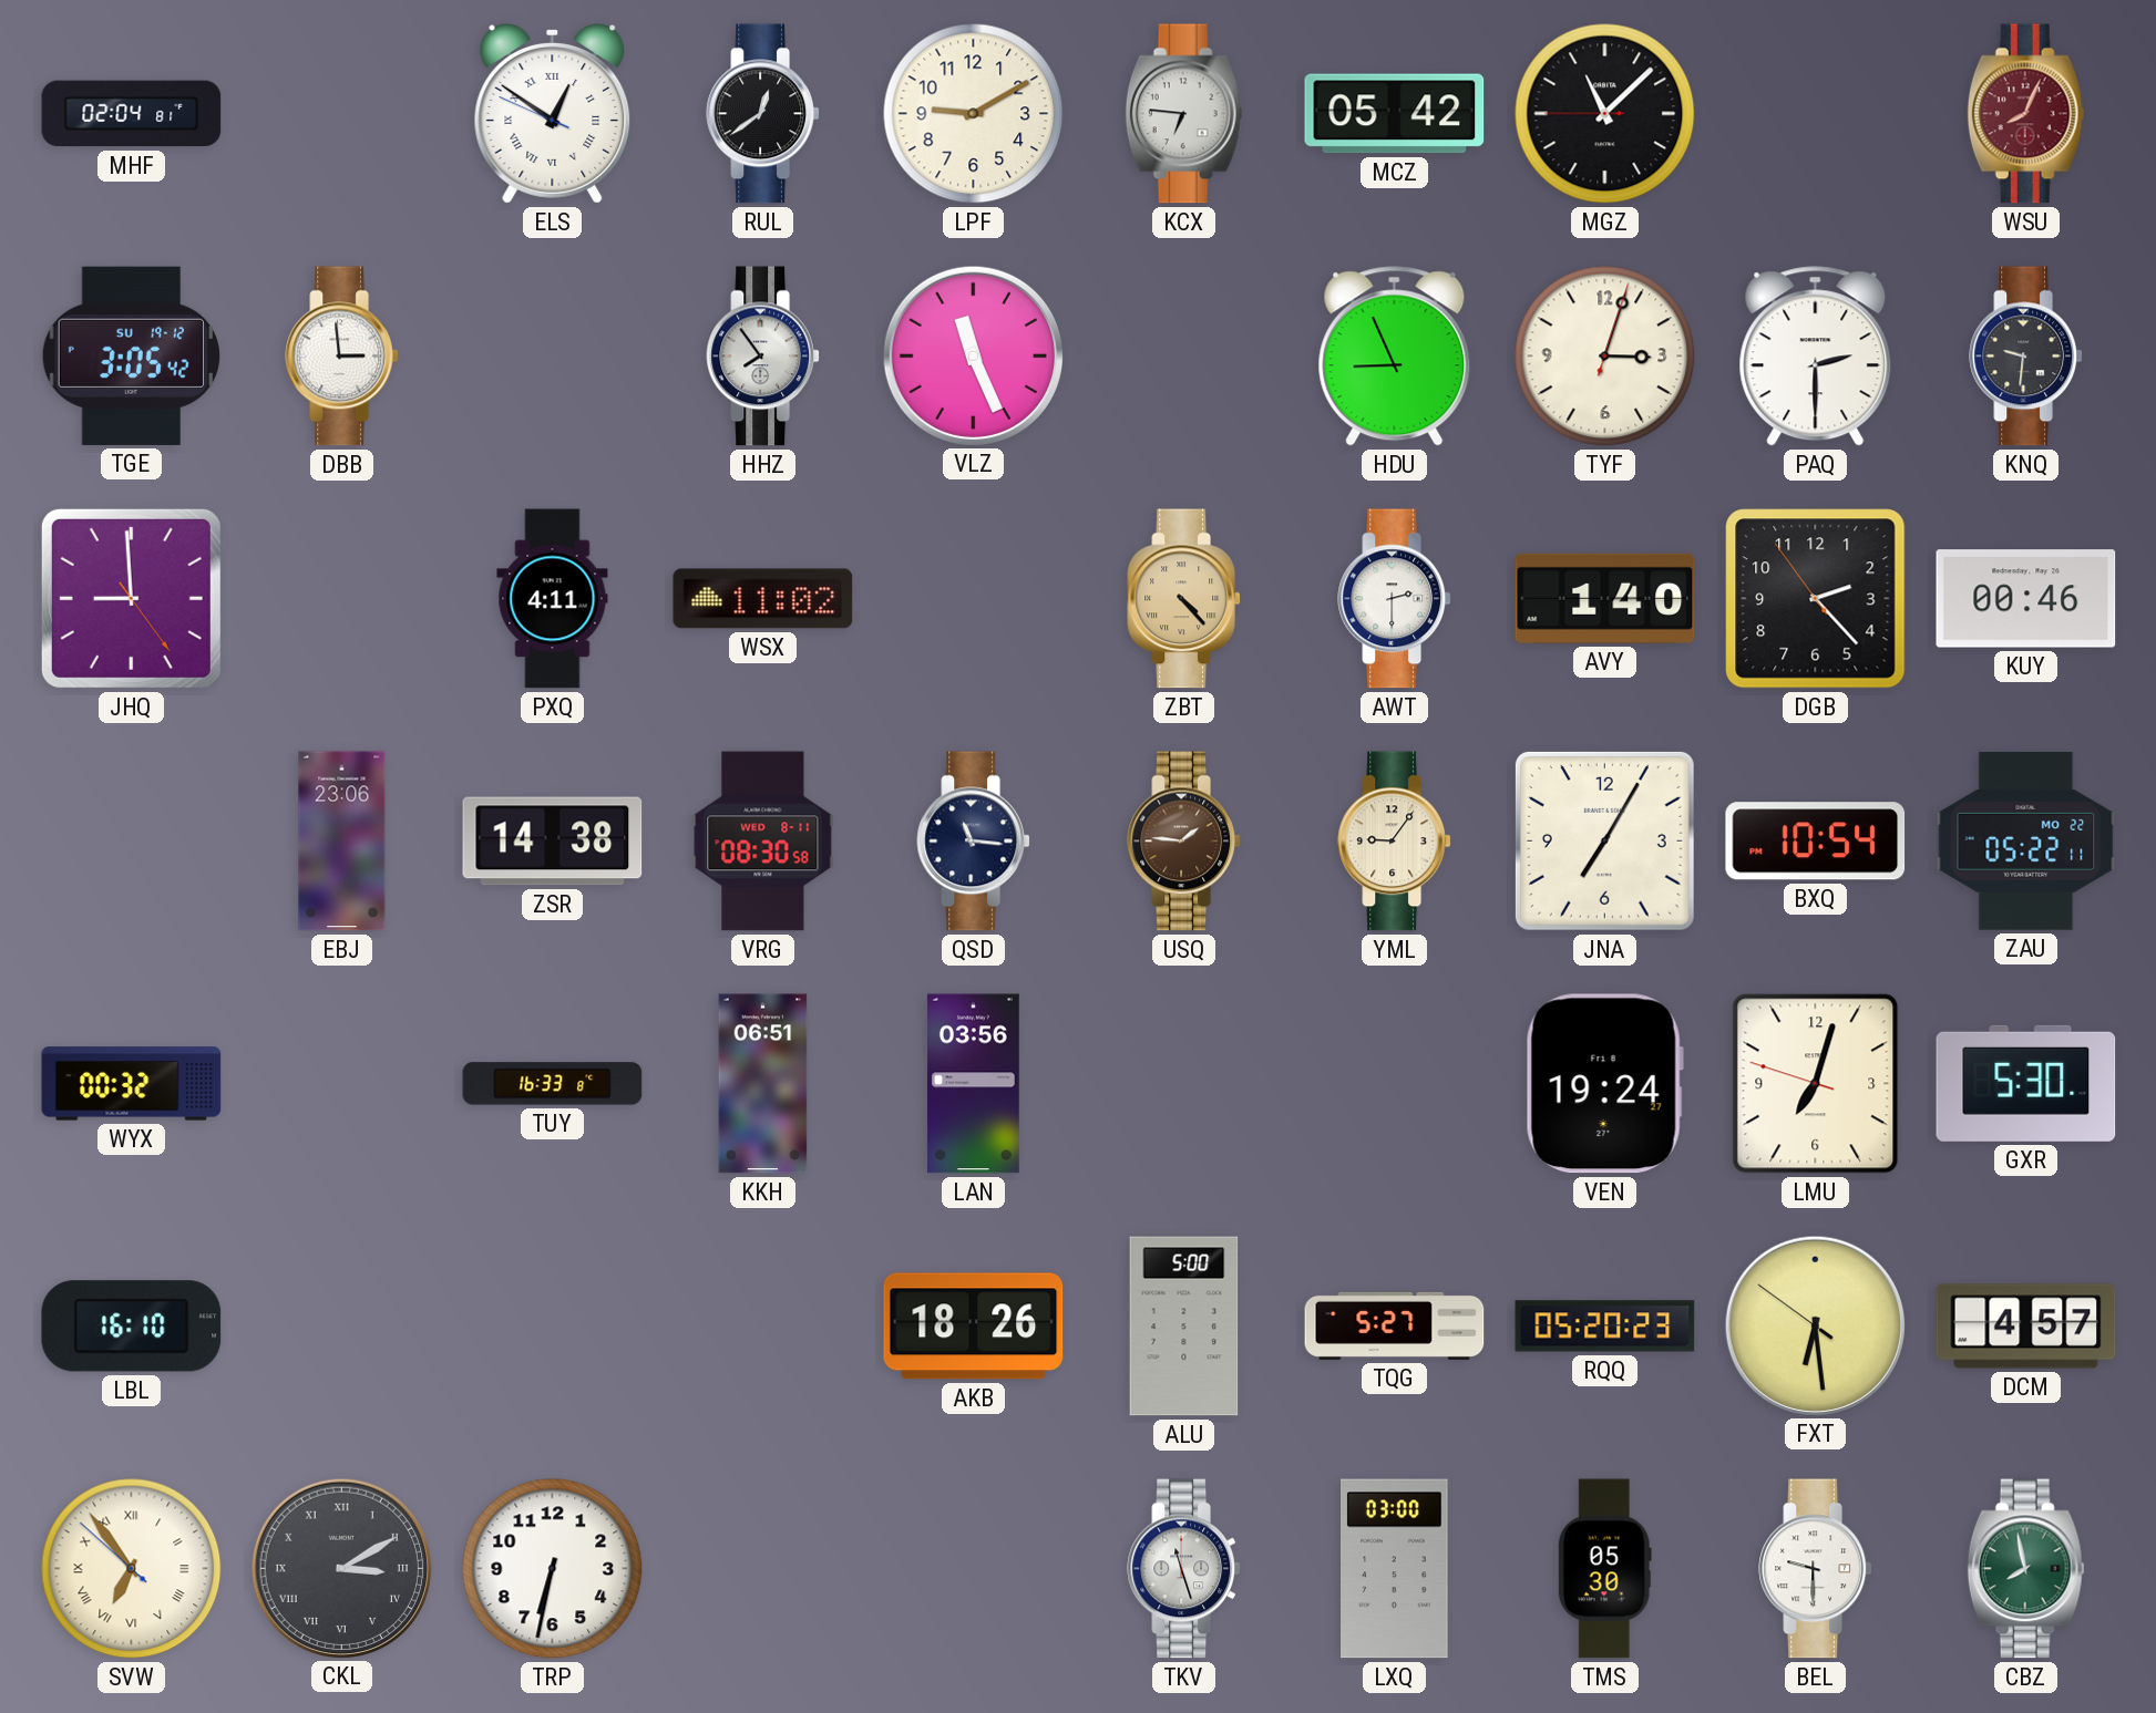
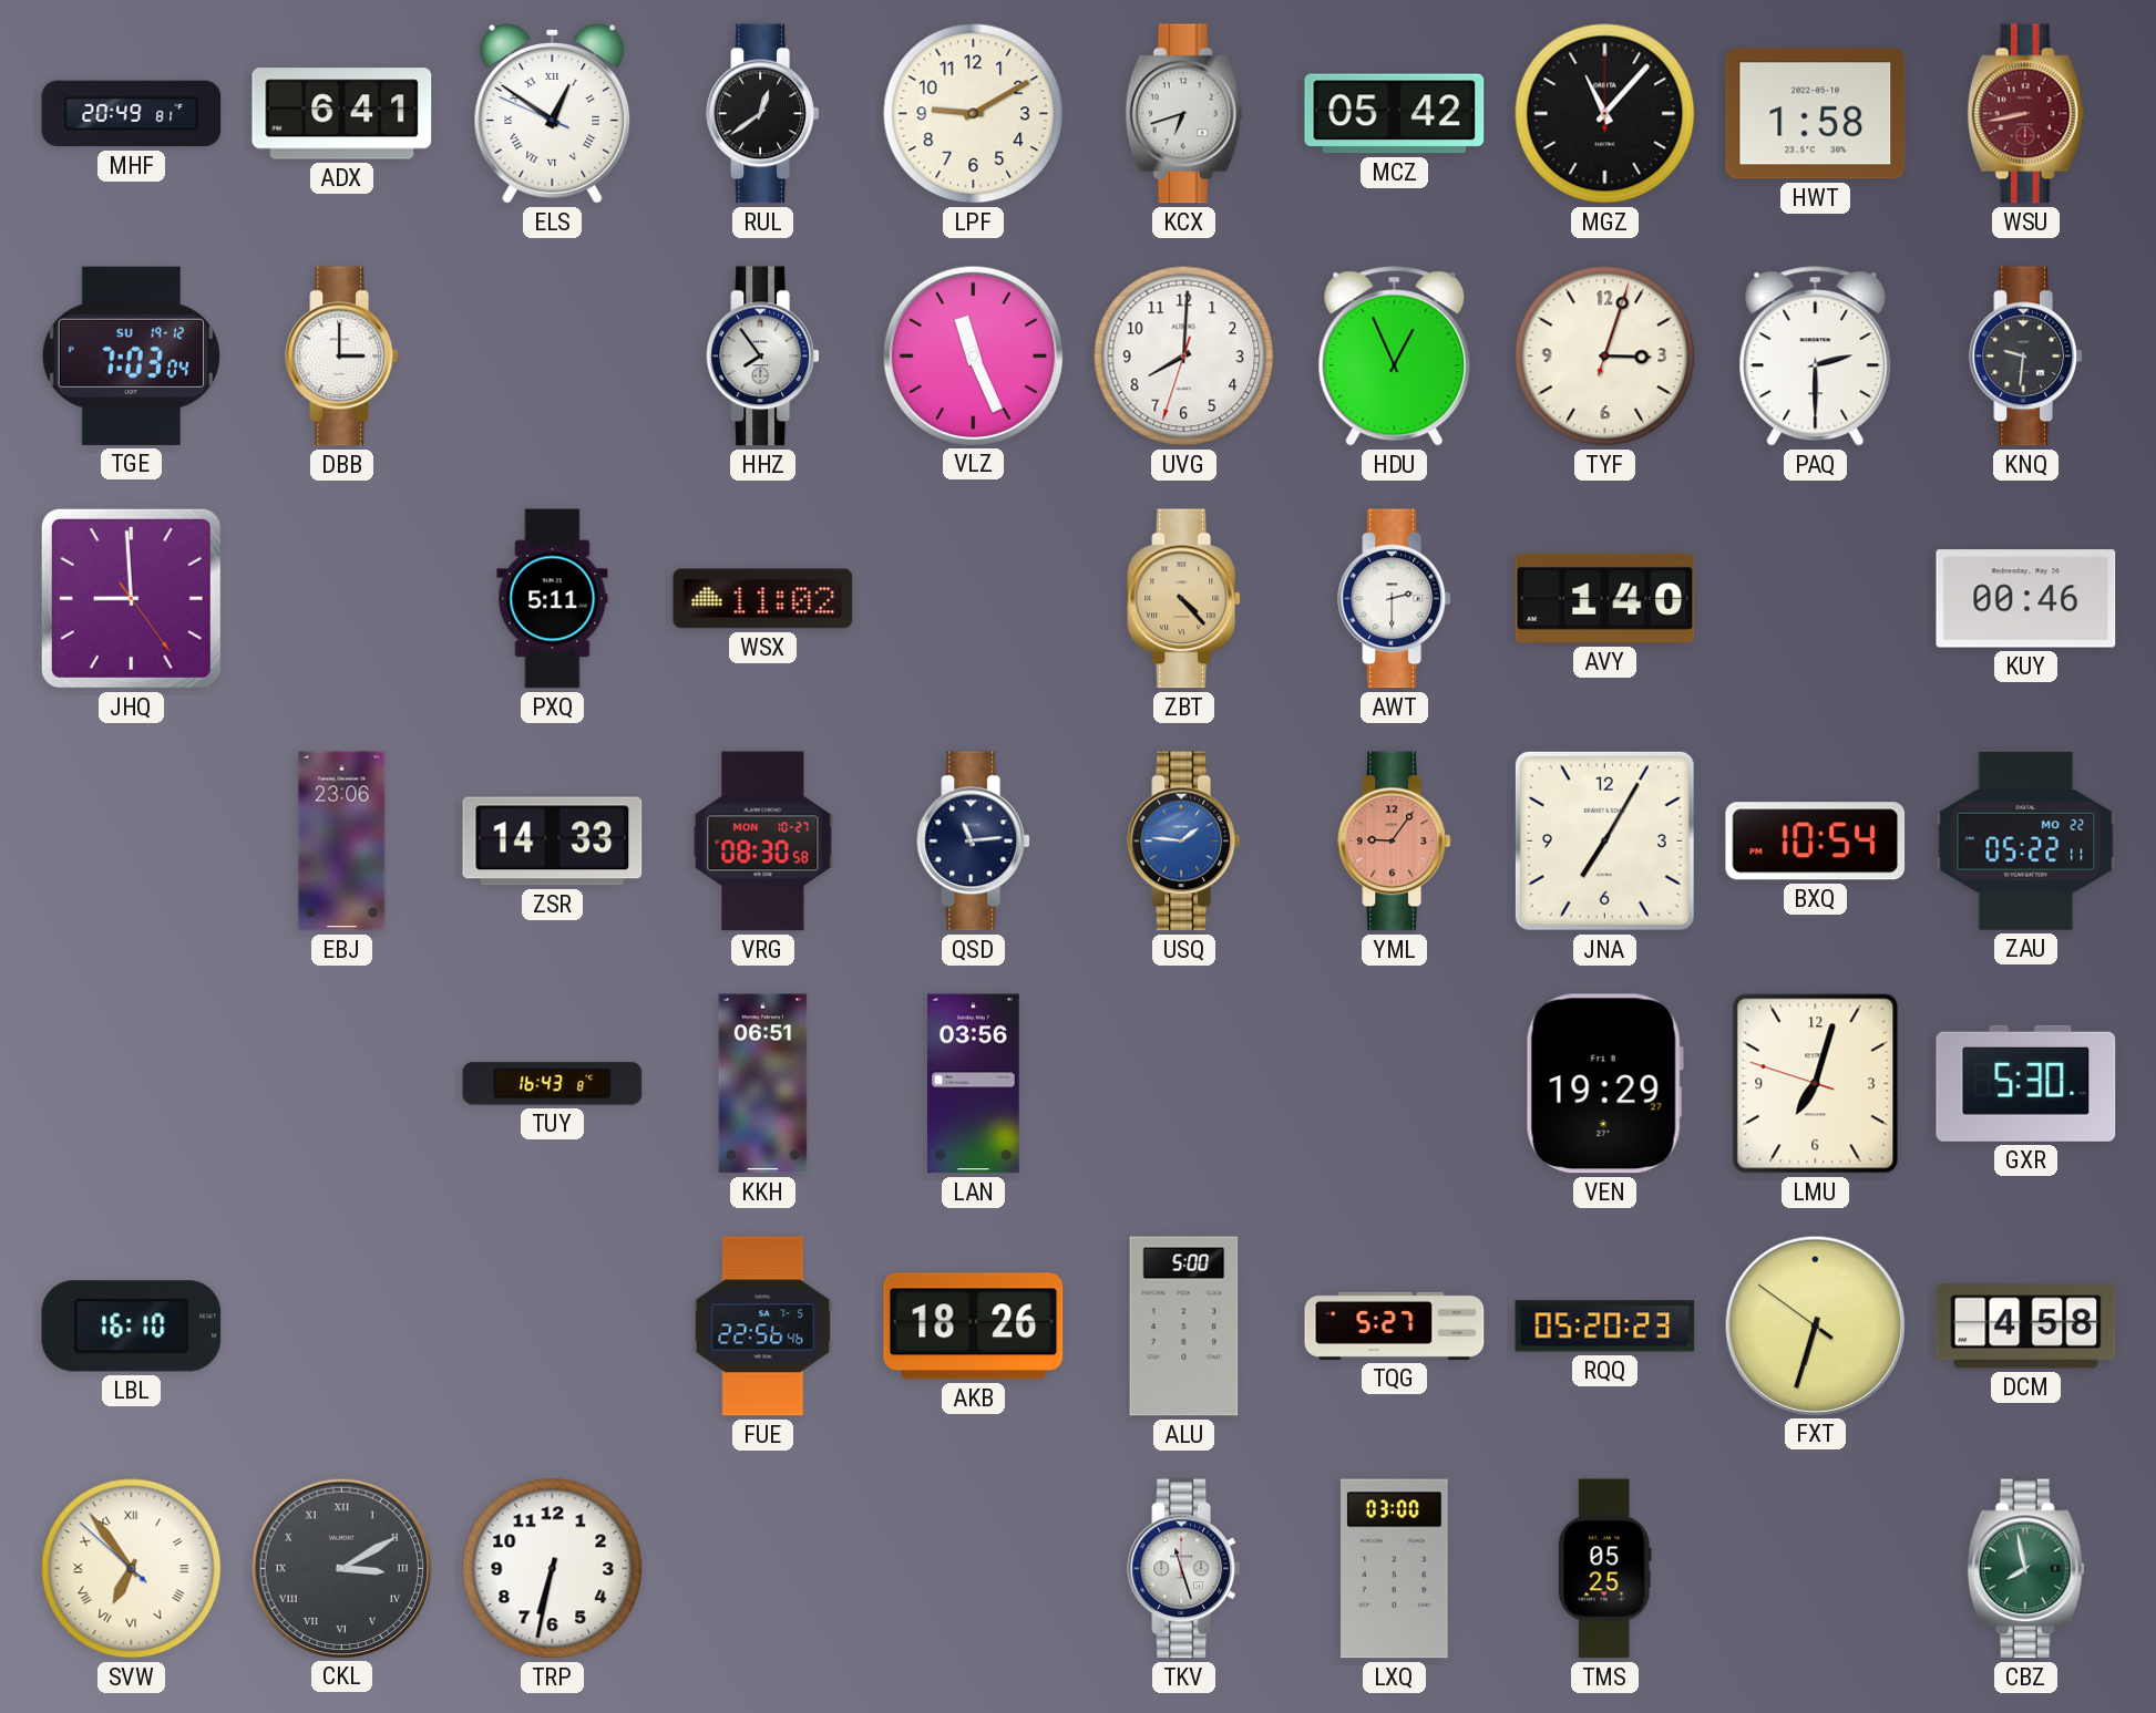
MHF: 02:04 -> 20:49 (132, 114)
ADX: none -> 6:41 (342, 114)
KCX: 6:46 -> 6:42 (1184, 114)
MGZ: 11:07:45 -> 11:07:00 (1605, 114)
HWT: none -> 1:58 (1816, 114)
WSU: 8:04 -> 8:43 (2026, 114)
TGE: 3:05 -> 7:03 (132, 355)
DBB: 2:59 -> 3:00 (341, 357)
UVG: none -> 8:00 (1184, 357)
HDU: 8:56 -> 12:56 (1395, 357)
PXQ: 4:11 -> 5:11 (553, 599)
DGB: 2:22 -> none (1816, 599)
ZSR: 14:38 -> 14:33 (553, 842)
VRG date: WED 8-11 -> MON 10-27 (763, 842)
QSD: 11:16 -> 11:14 (973, 842)
USQ dial: brown -> blue (1183, 842)
YML dial: cream -> salmon (1394, 842)
WYX: 00:32 -> none (132, 1084)
TUY: 16:33 -> 16:43 (553, 1084)
VEN: 19:24 -> 19:29 (1604, 1084)
FUE: none -> 22:56 (763, 1327)
FXT: 6:28 -> 6:32 (1815, 1325)
DCM: 4:57 -> 4:58 (2026, 1327)
TMS: 05:30 -> 05:25 (1604, 1569)
BEL: 9:30 -> none (1815, 1569)
